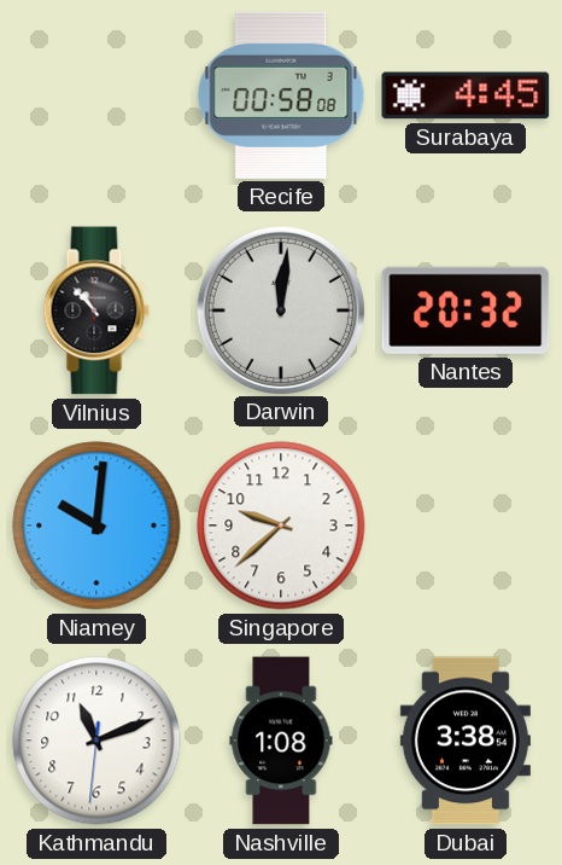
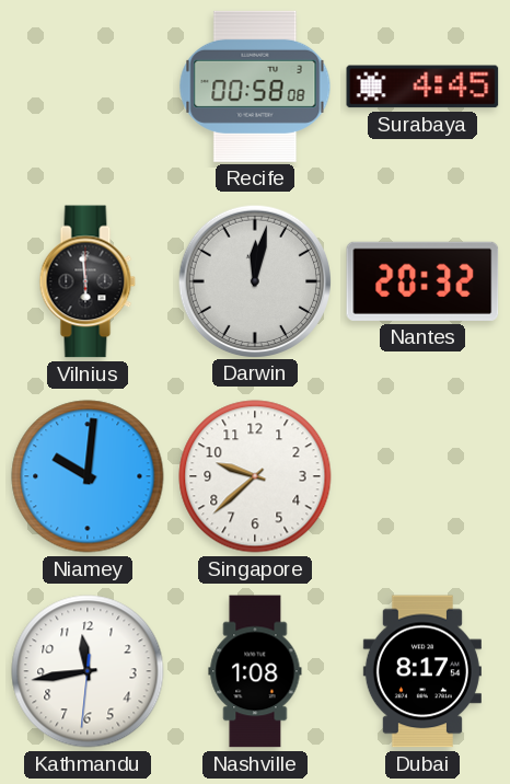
Vilnius: 10:53 -> 5:59 (88, 281)
Darwin: 12:01 -> 12:02 (254, 280)
Kathmandu: 11:11 -> 11:43 (88, 671)
Dubai: 3:38 -> 8:17 (422, 671)
